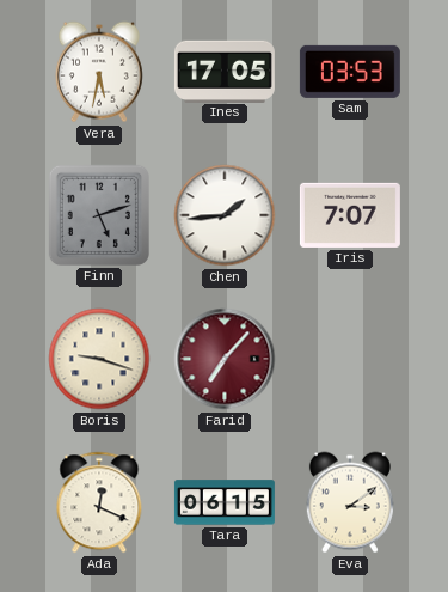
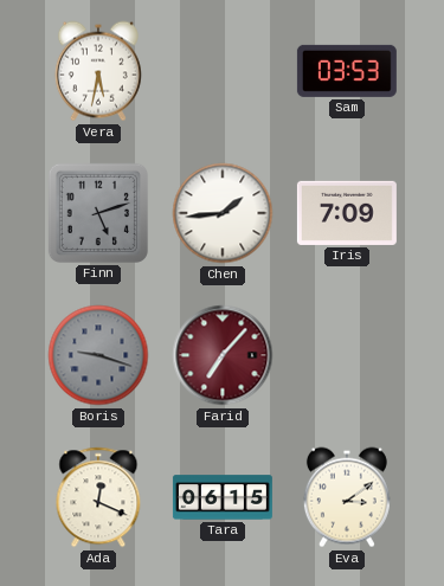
Ines: 17:05 -> none (225, 71)
Iris: 7:07 -> 7:09 (347, 213)
Boris dial: cream -> grey (98, 355)
